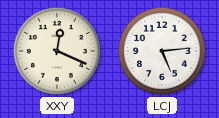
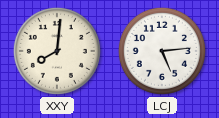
XXY: 12:19 -> 8:01 (57, 51)
